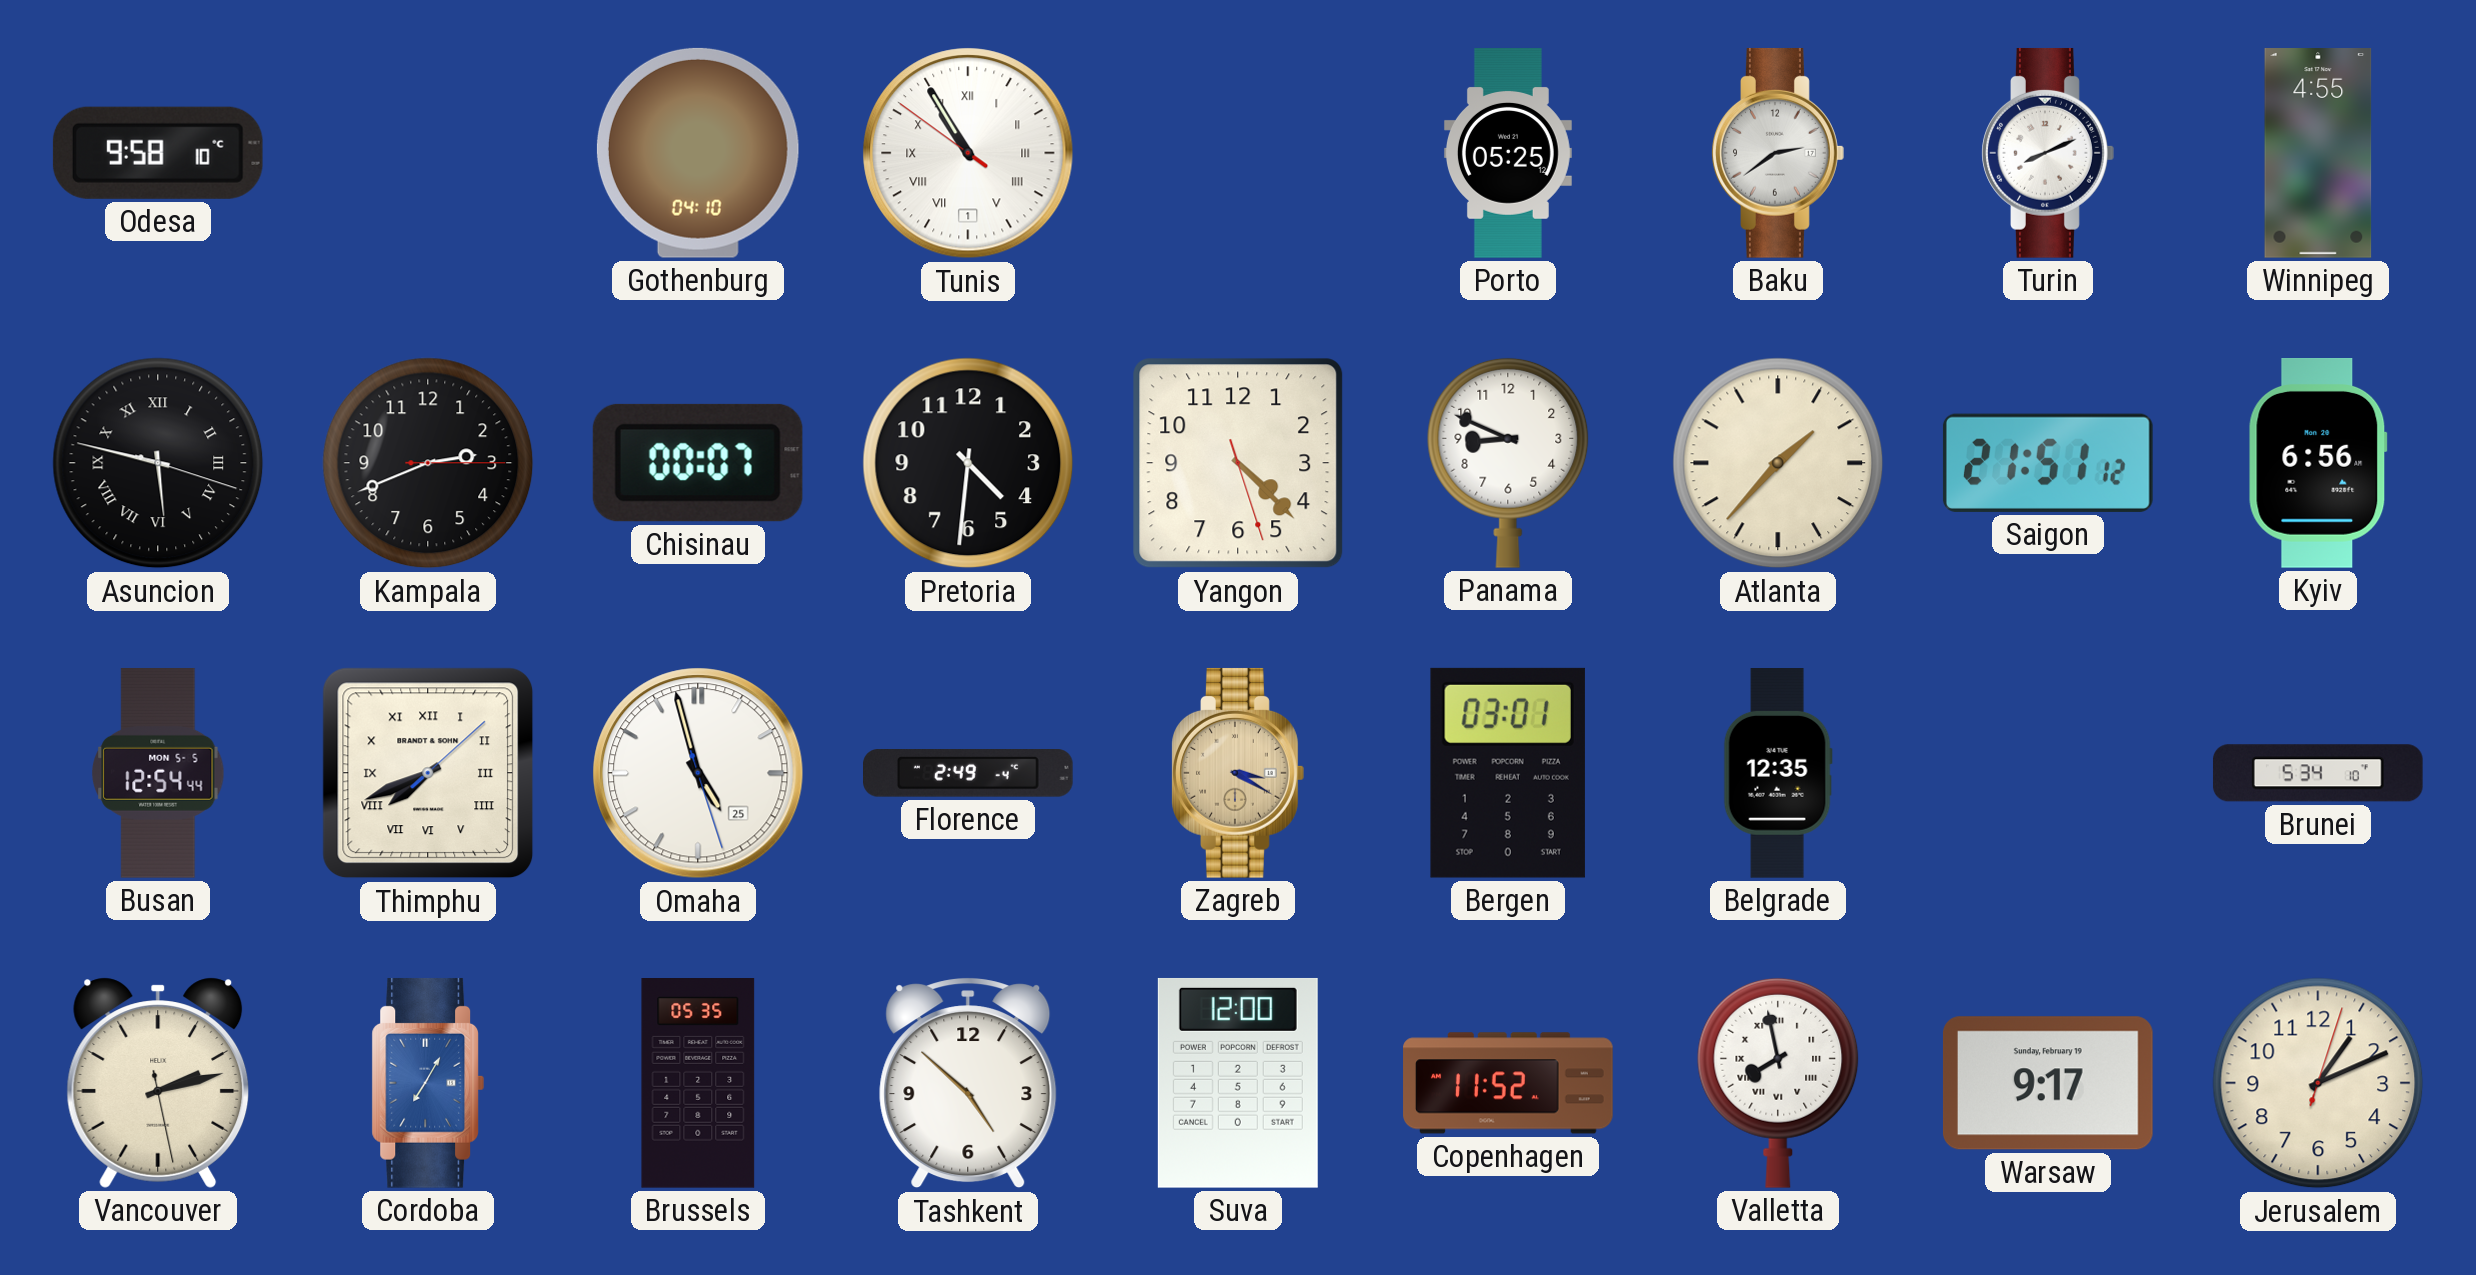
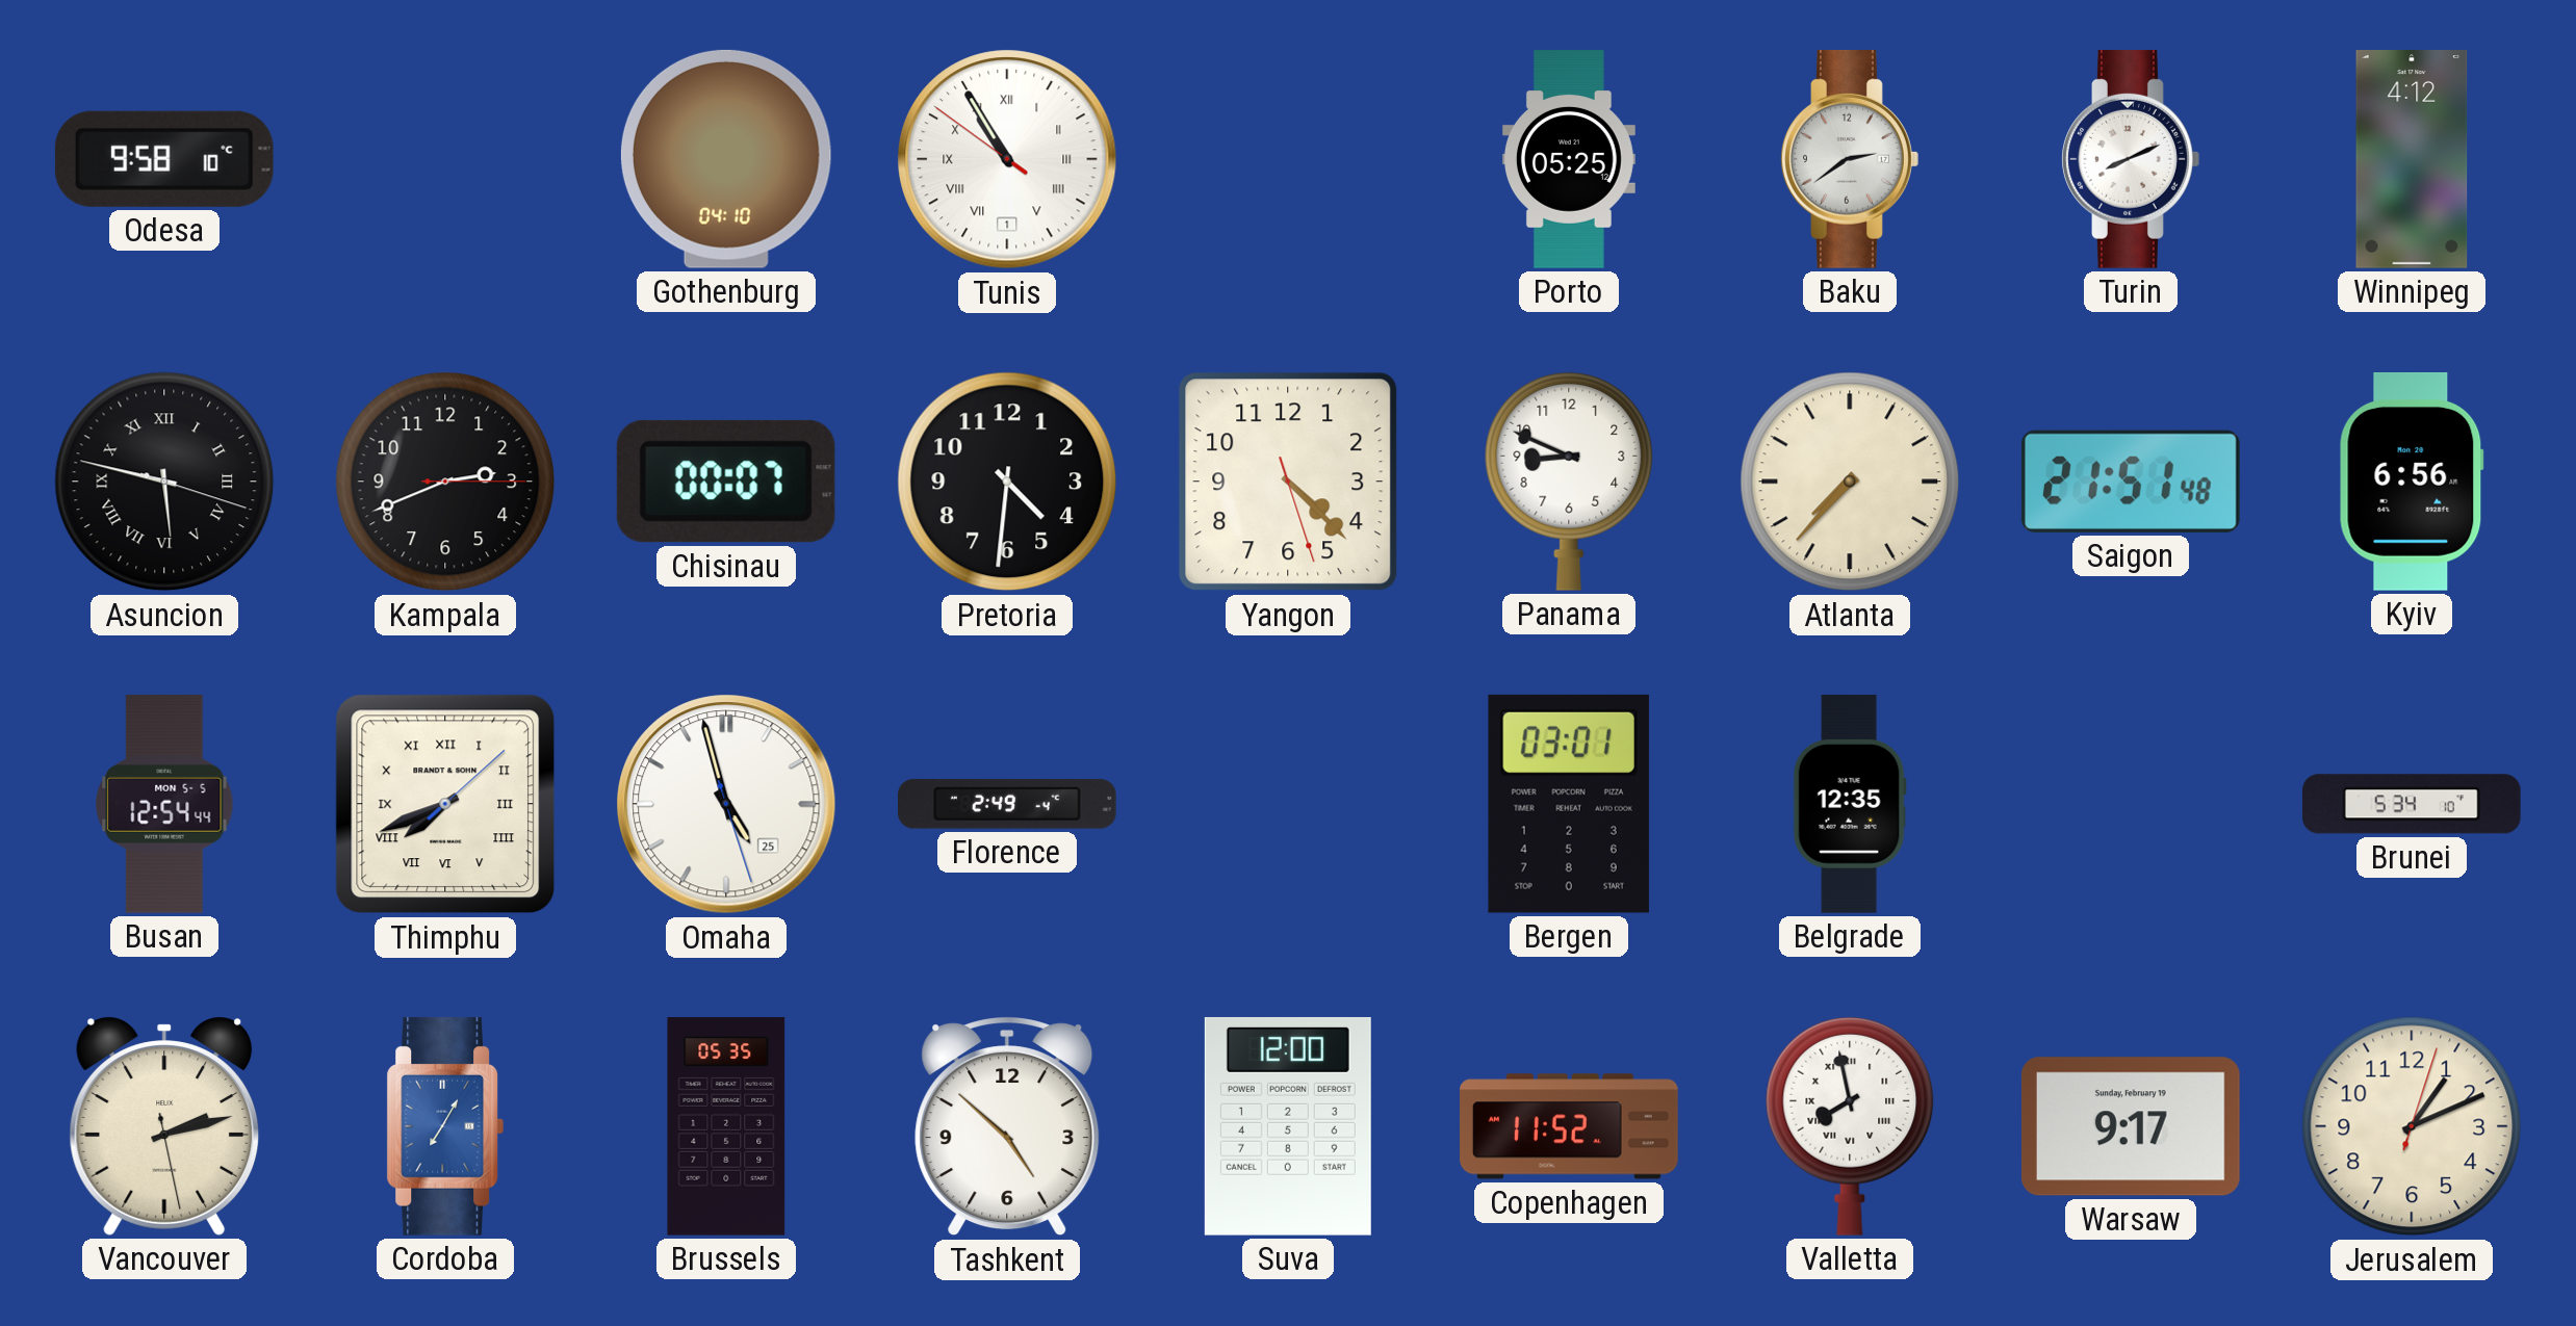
Winnipeg: 4:55 -> 4:12 (2412, 160)
Atlanta: 1:37 -> 7:37 (1850, 482)
Saigon: 21:51:12 -> 21:51:48 (2131, 482)
Zagreb: 3:20 -> none (1238, 773)
